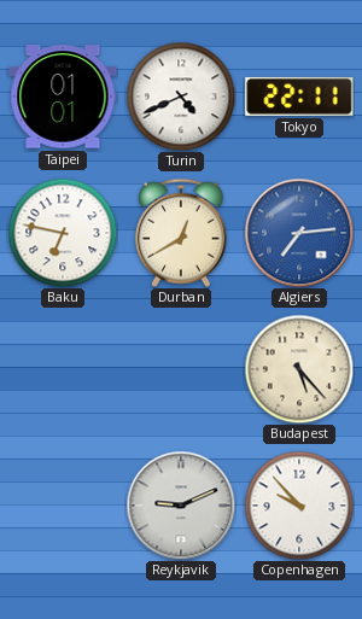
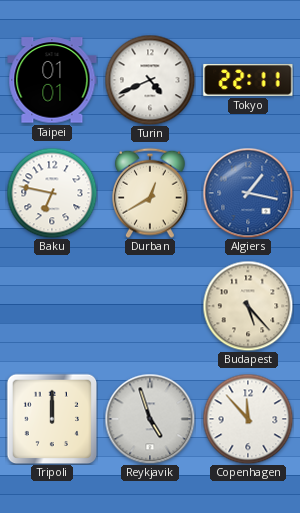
Algiers: 7:14 -> 1:17 (248, 193)
Tripoli: none -> 12:00 (52, 419)
Reykjavik: 9:11 -> 4:57 (150, 419)
Copenhagen: 9:53 -> 11:53 (248, 419)
